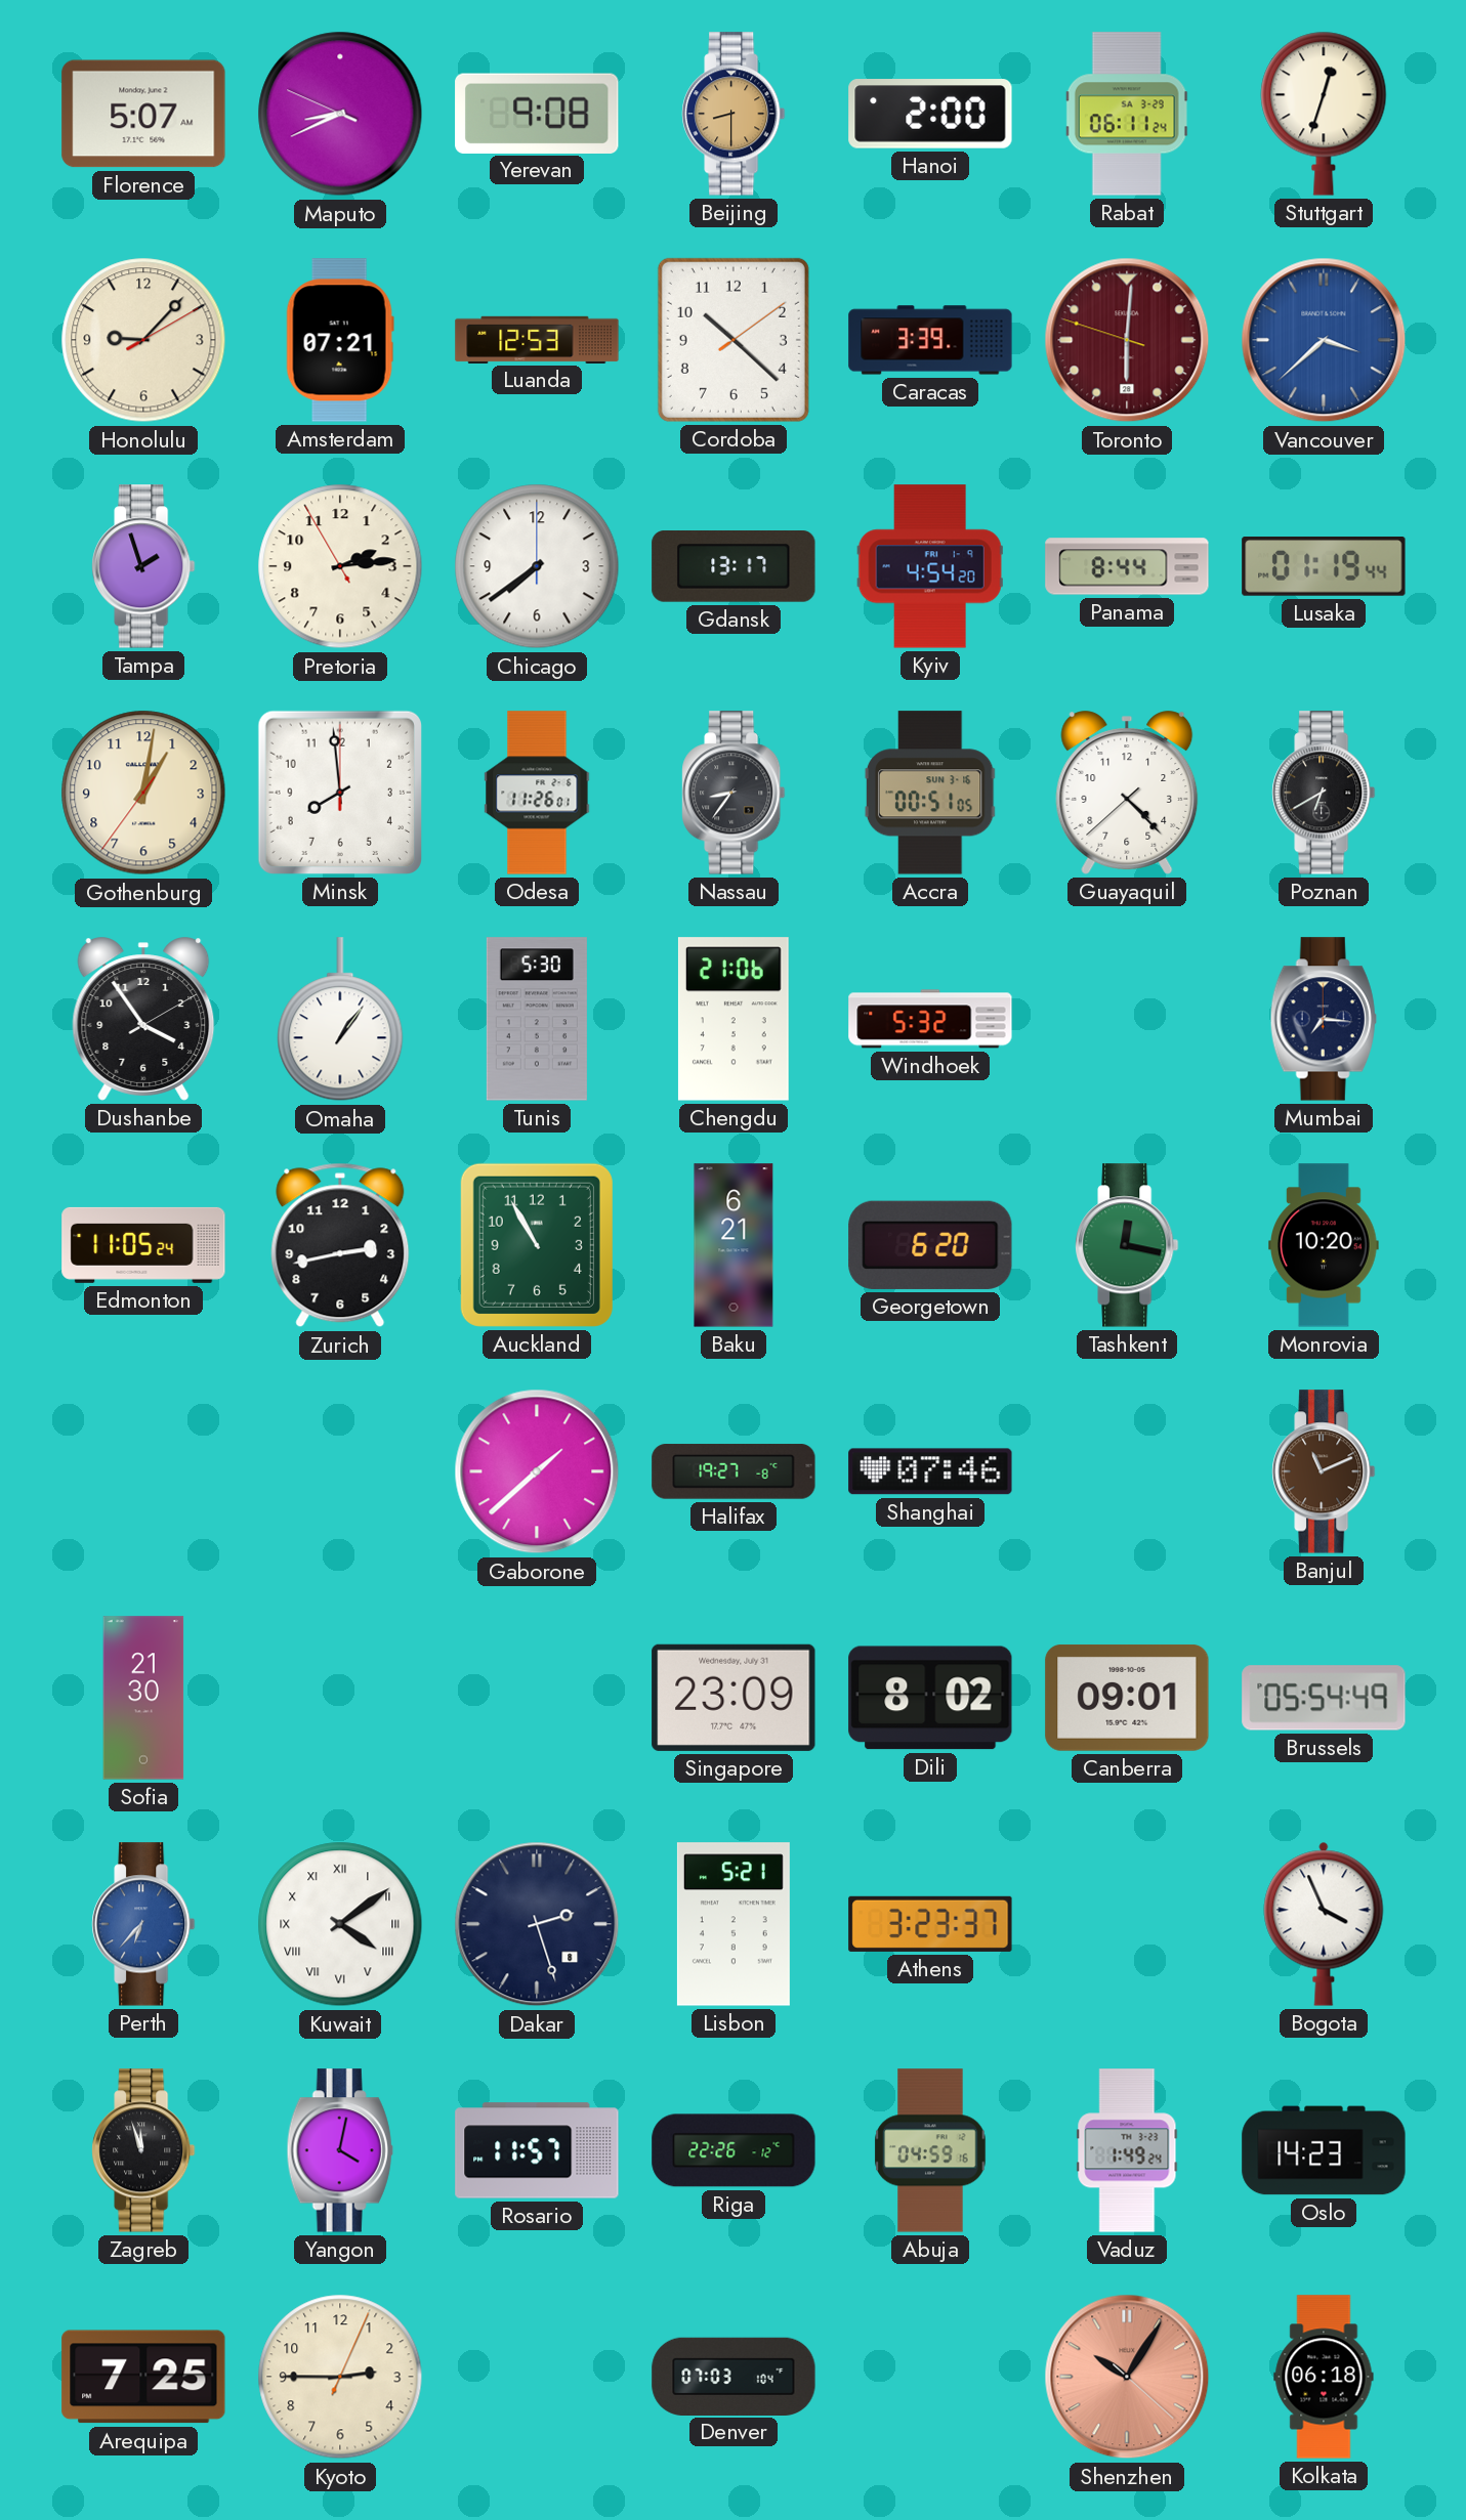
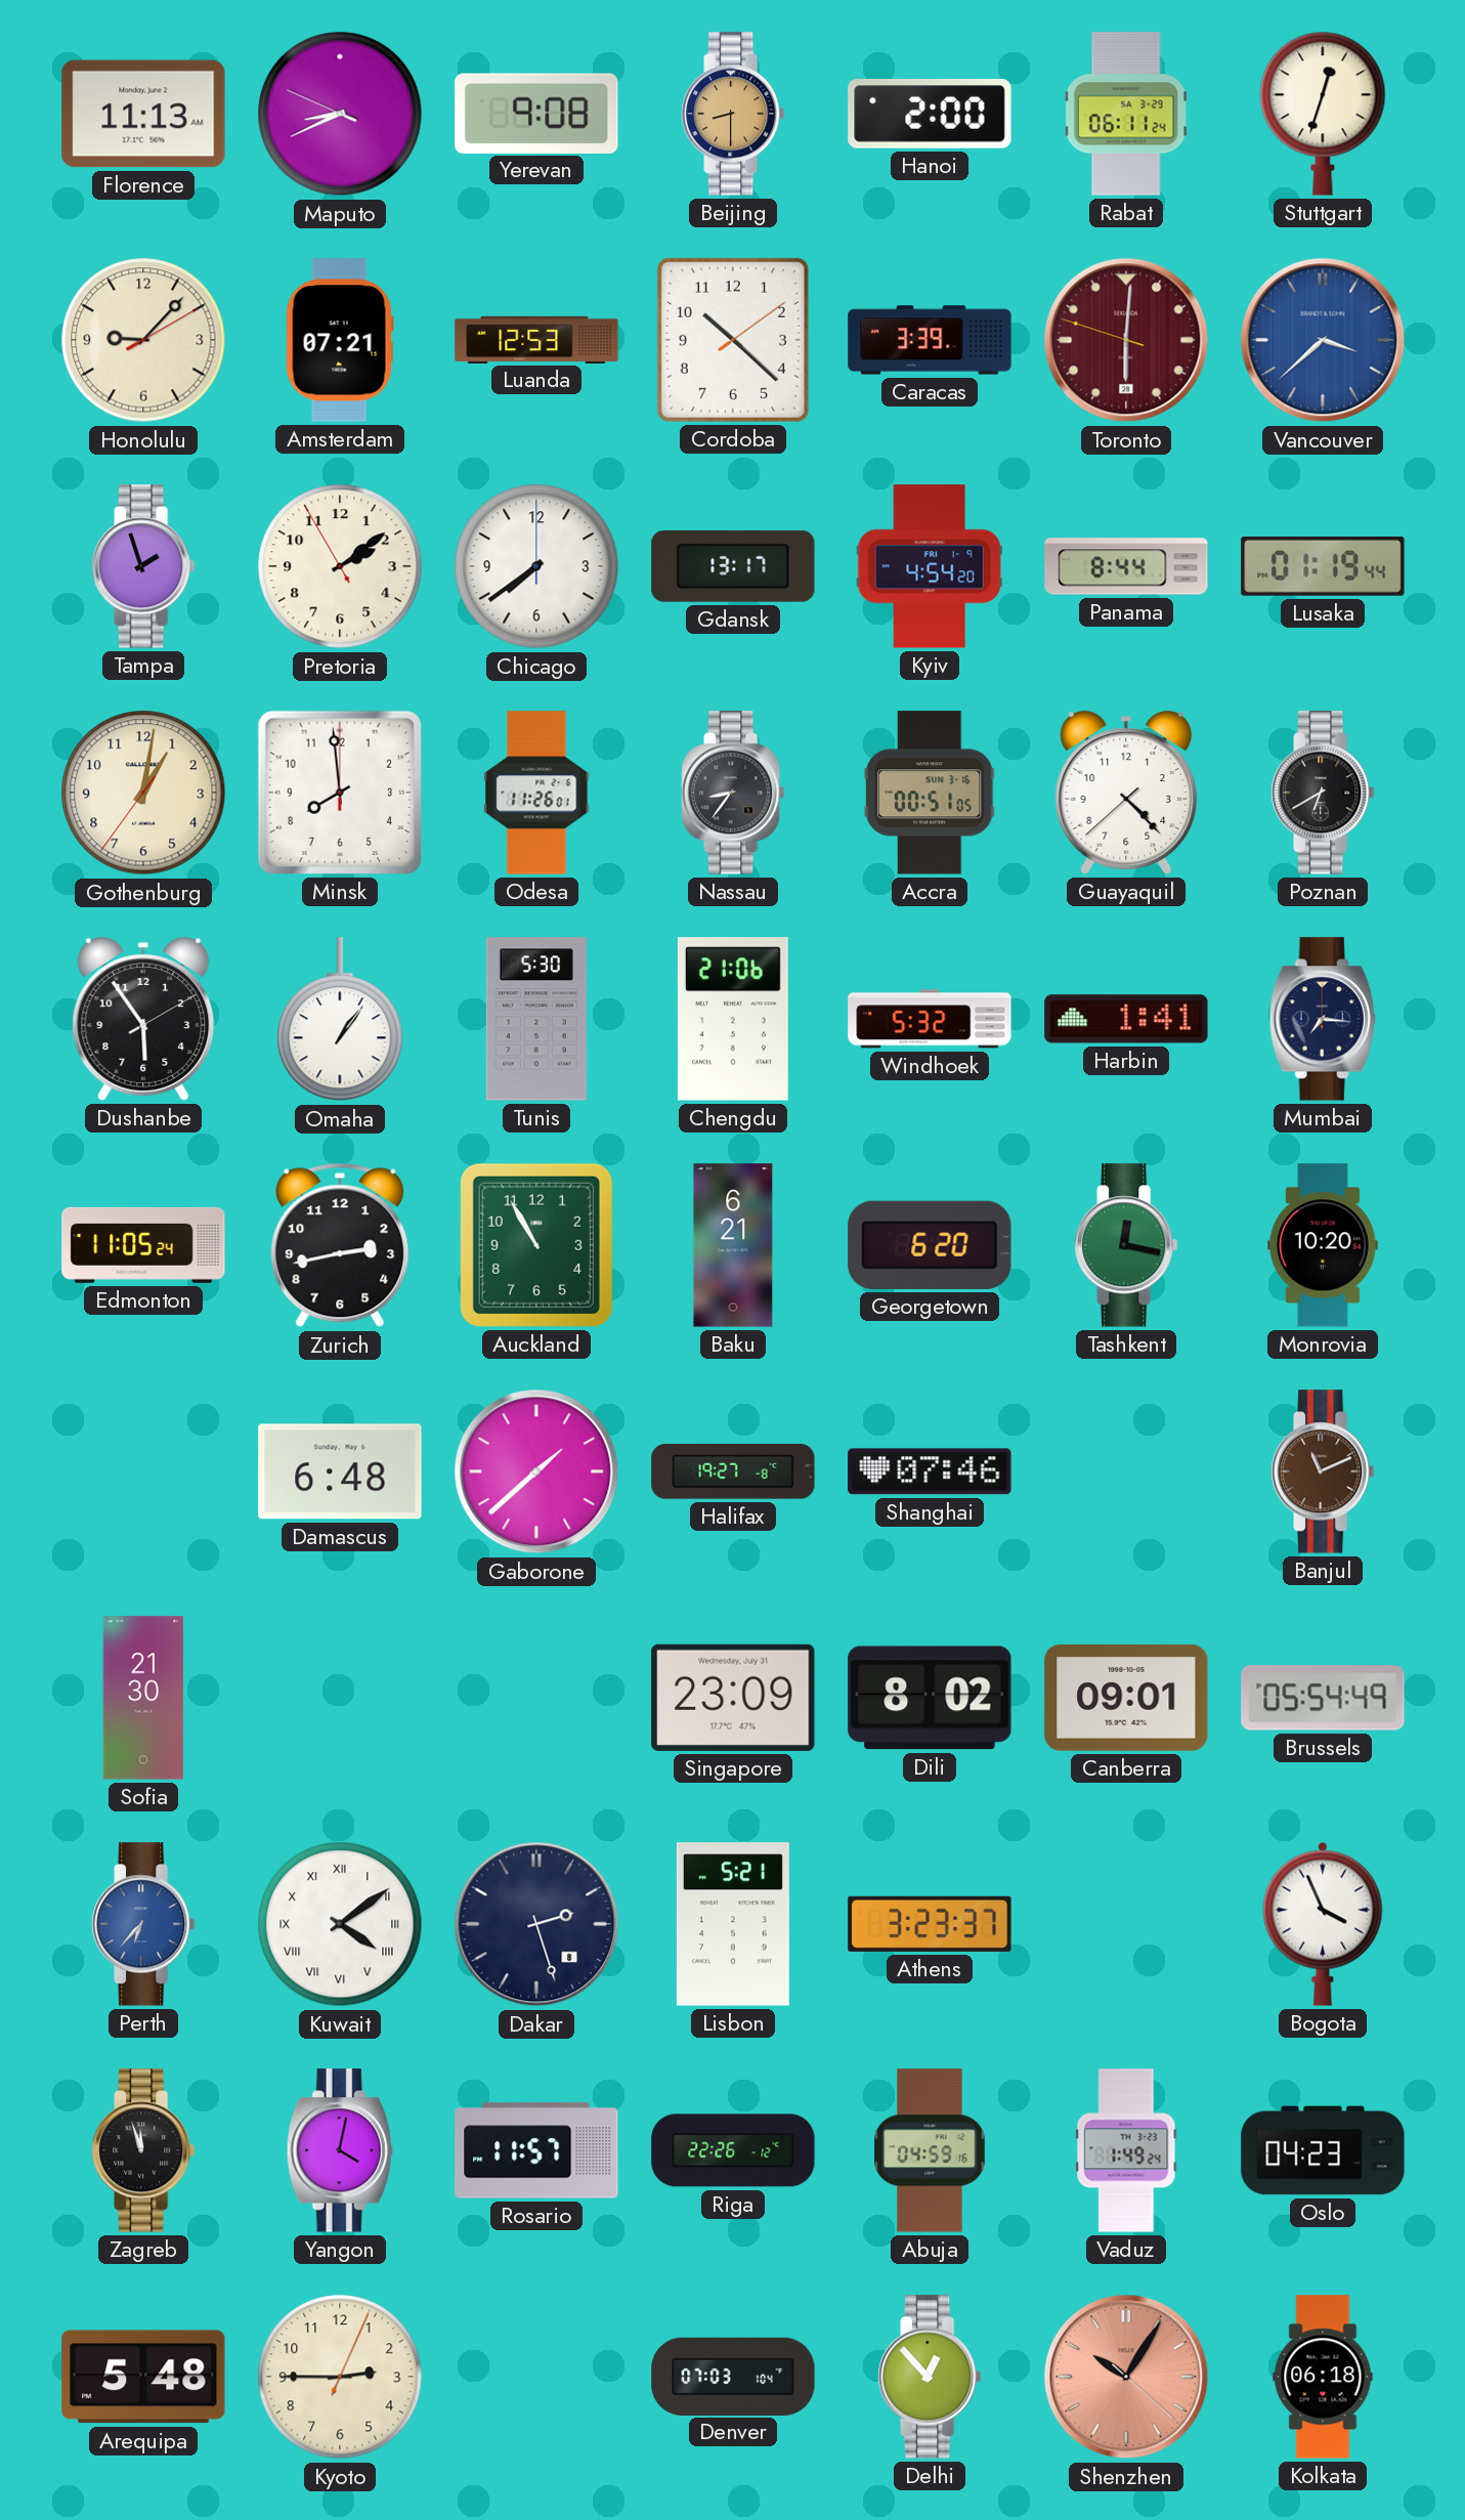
Florence: 5:07 -> 11:13 (143, 114)
Pretoria: 2:13 -> 2:08 (340, 566)
Dushanbe: 3:54 -> 5:54 (143, 1019)
Harbin: none -> 1:41 (1126, 1019)
Damascus: none -> 6:48 (340, 1471)
Oslo: 14:23 -> 04:23 (1323, 2150)
Arequipa: 7:25 -> 5:48 (143, 2377)
Delhi: none -> 12:53 (930, 2377)
